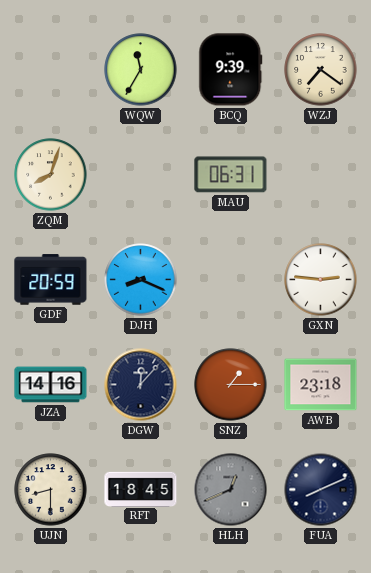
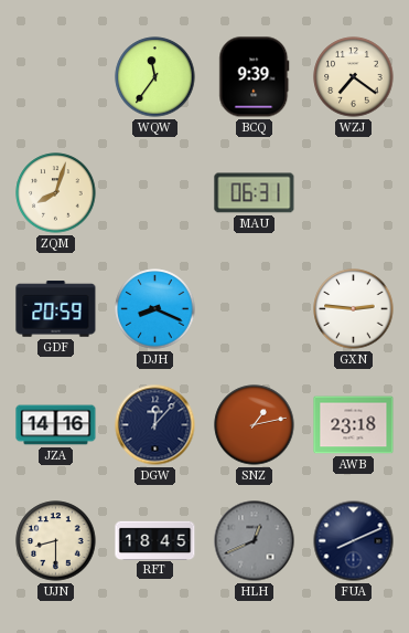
WQW: 11:35 -> 11:36 (155, 77)
SNZ: 1:15 -> 1:13 (255, 425)
